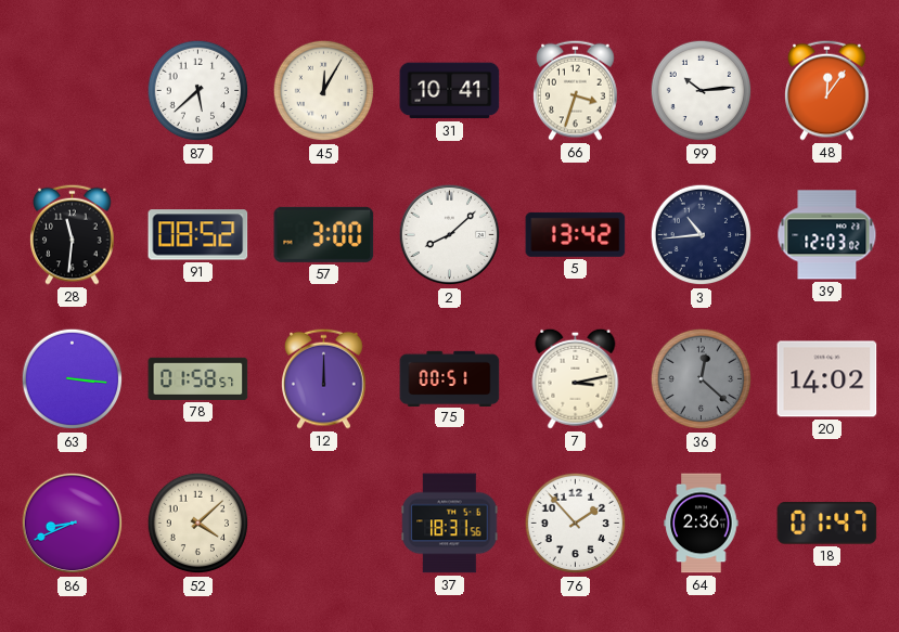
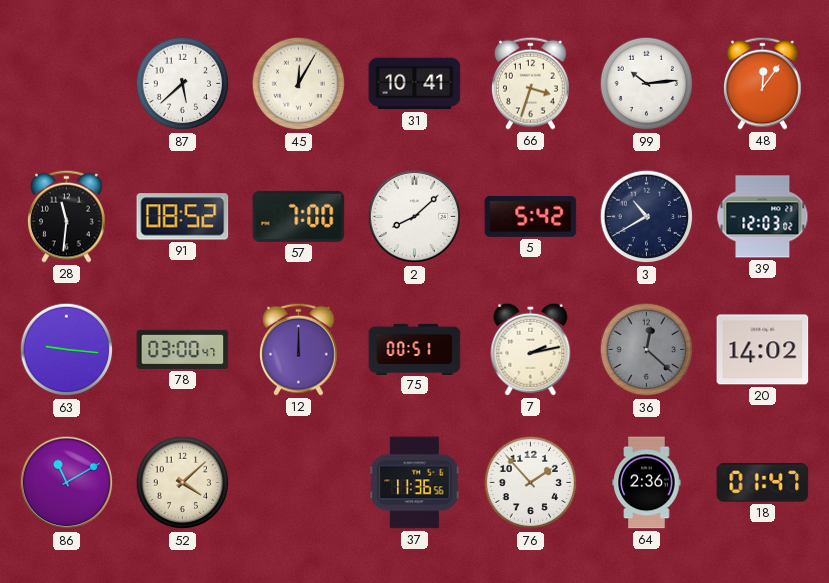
57: 3:00 -> 7:00 (299, 216)
5: 13:42 -> 5:42 (531, 216)
3: 10:44 -> 10:40 (647, 217)
63: 3:16 -> 9:16 (67, 350)
78: 01:58 -> 03:00 (183, 349)
7: 3:13 -> 2:13 (531, 349)
86: 8:41 -> 11:10 (67, 483)
37: 18:31 -> 11:36 (415, 483)
